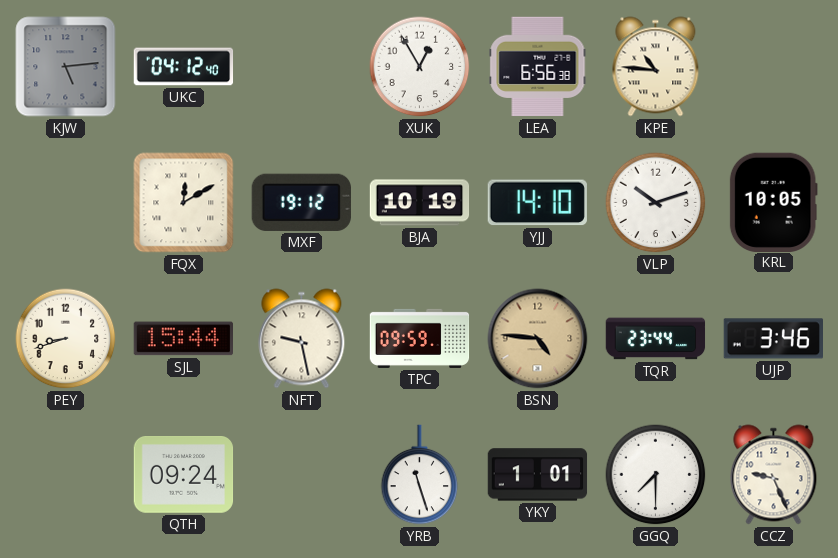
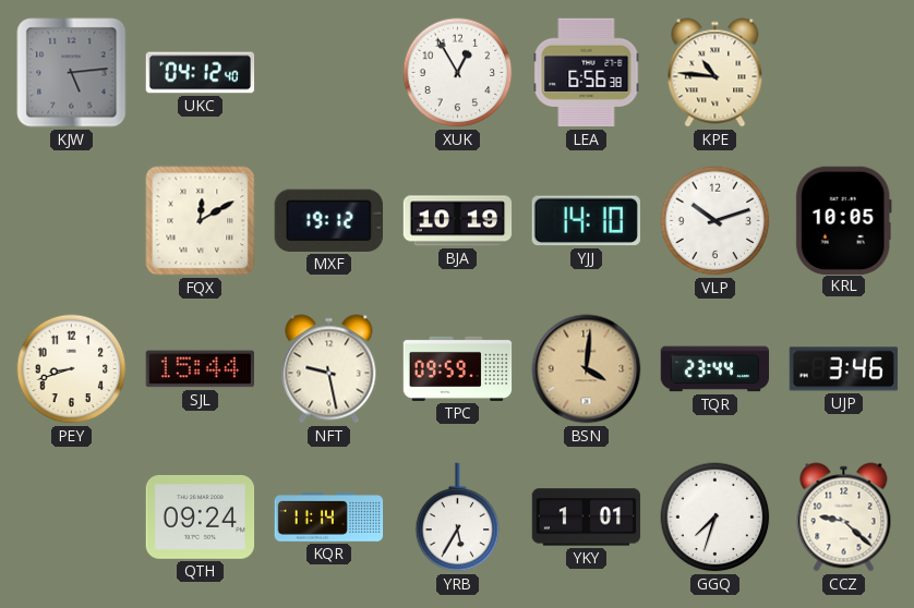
BSN: 4:46 -> 4:01 (587, 369)
KQR: none -> 11:14 (329, 518)
YRB: 11:27 -> 5:35 (458, 518)
GGQ: 7:30 -> 7:33 (715, 518)
CCZ: 9:26 -> 9:22 (844, 518)
